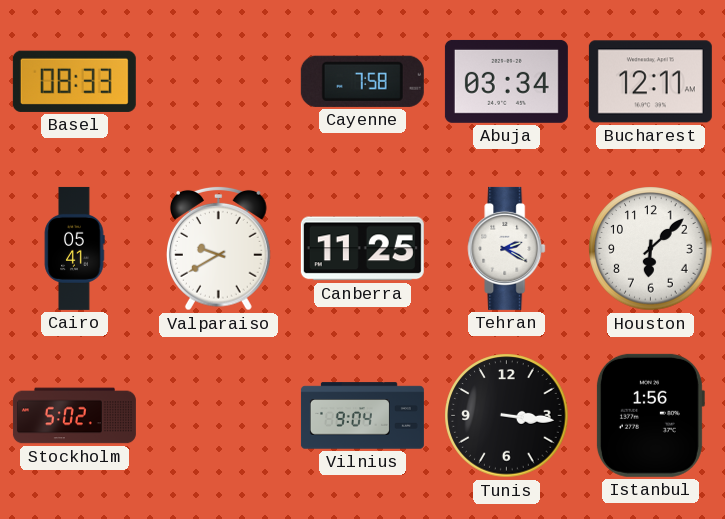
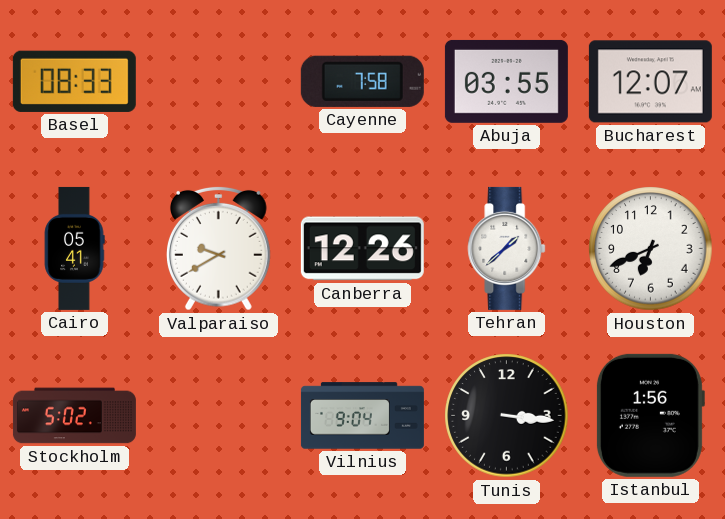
Abuja: 03:34 -> 03:55 (506, 81)
Bucharest: 12:11 -> 12:07 (650, 82)
Canberra: 11:25 -> 12:26 (362, 249)
Tehran: 2:20 -> 1:38 (507, 248)
Houston: 6:08 -> 6:41 (651, 249)
